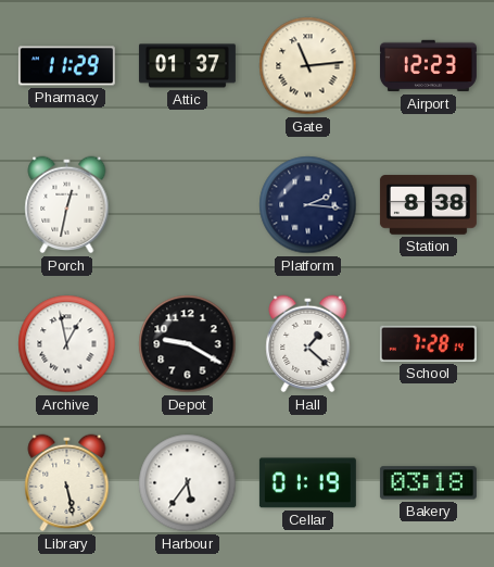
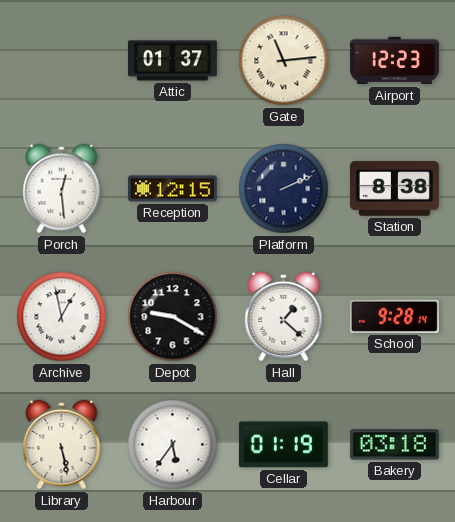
Pharmacy: 11:29 -> none (66, 66)
Porch: 12:32 -> 12:29 (62, 189)
Reception: none -> 12:15 (172, 189)
Platform: 2:16 -> 2:11 (284, 189)
School: 7:28 -> 9:28 (394, 316)
